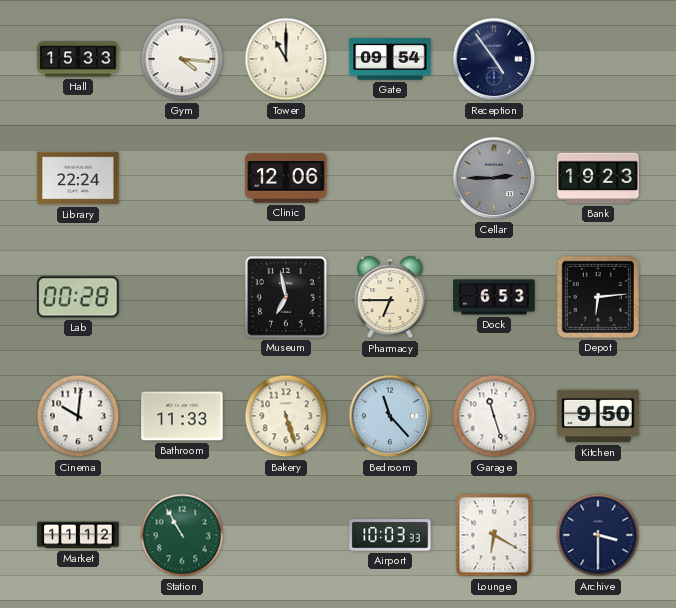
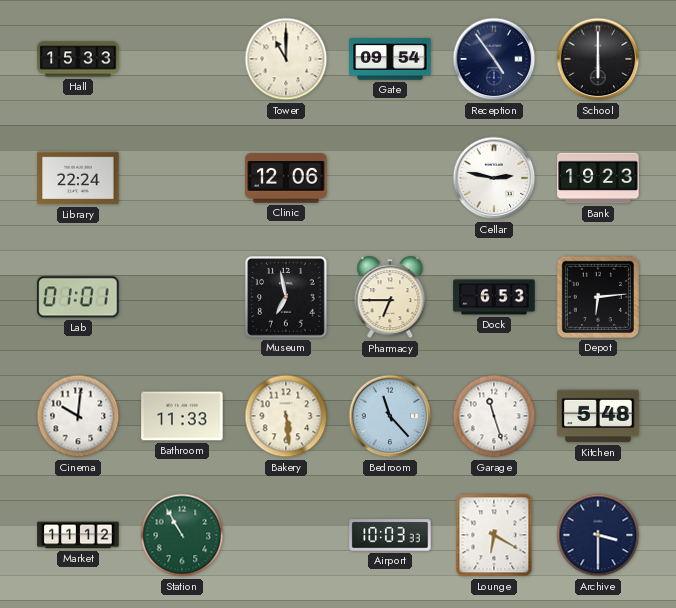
Gym: 4:16 -> none (182, 59)
School: none -> 6:00 (598, 59)
Cellar: 2:45 -> 2:47 (494, 178)
Cellar dial: grey -> white (494, 178)
Lab: 00:28 -> 01:01 (78, 297)
Bakery: 5:27 -> 5:29 (286, 416)
Kitchen: 9:50 -> 5:48 (598, 416)
